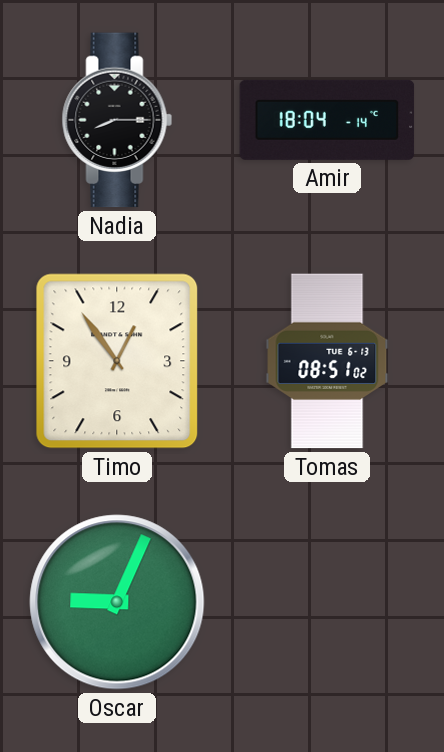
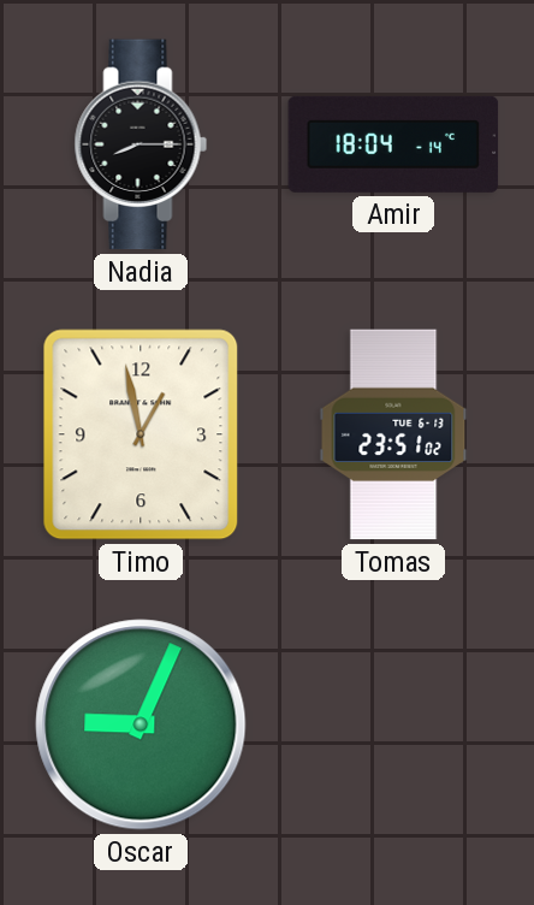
Timo: 12:54 -> 12:58 (141, 434)
Tomas: 08:51 -> 23:51 (393, 434)
